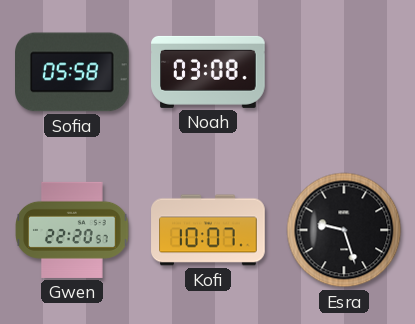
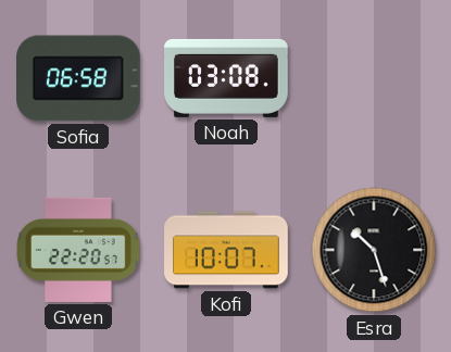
Sofia: 05:58 -> 06:58 (79, 78)
Esra: 9:27 -> 10:27 (374, 250)
